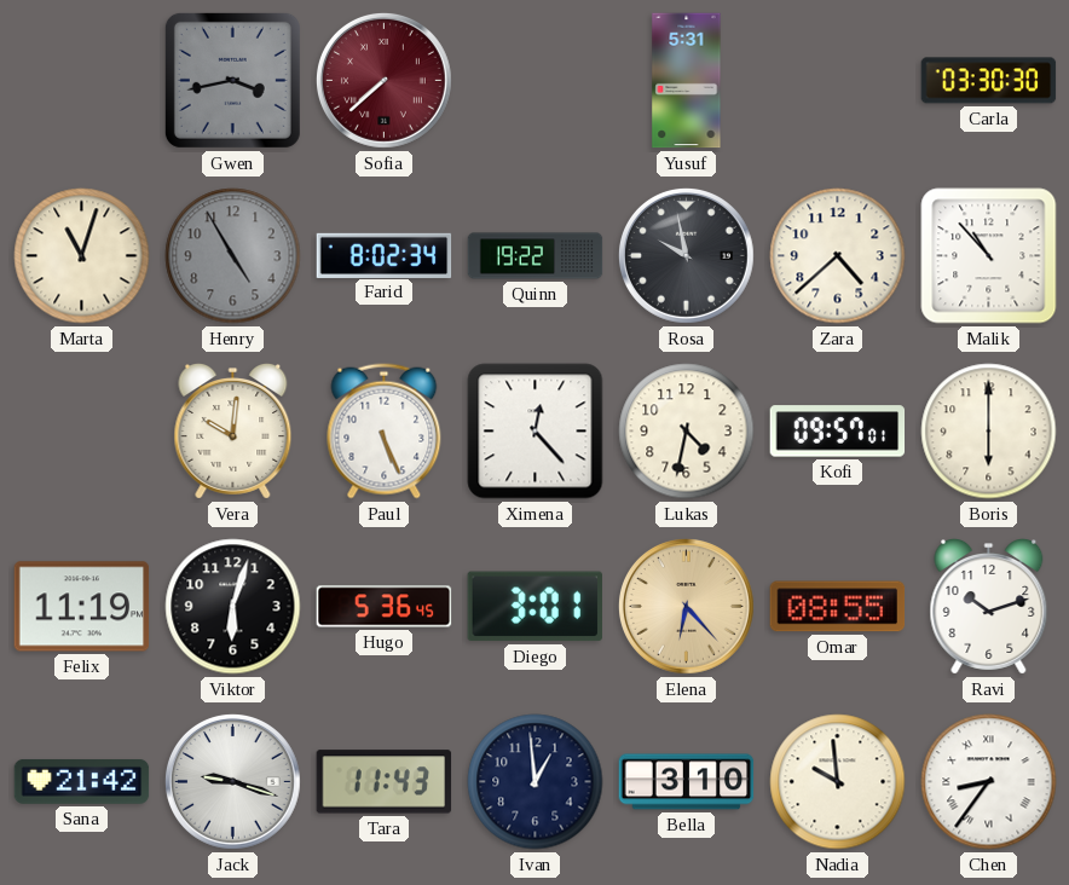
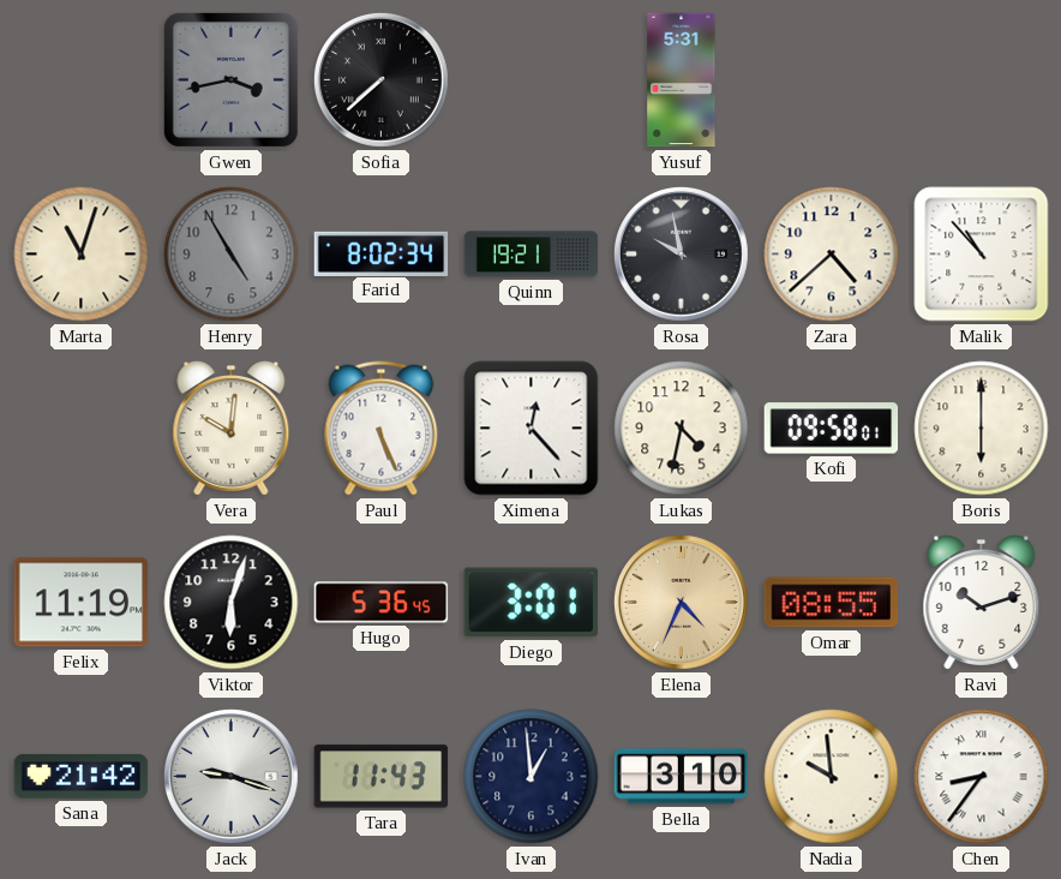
Sofia dial: burgundy -> black (380, 79)
Carla: 03:30 -> none (989, 81)
Quinn: 19:22 -> 19:21 (532, 255)
Kofi: 09:57 -> 09:58 (832, 429)
Elena: 6:23 -> 4:34 (681, 602)
